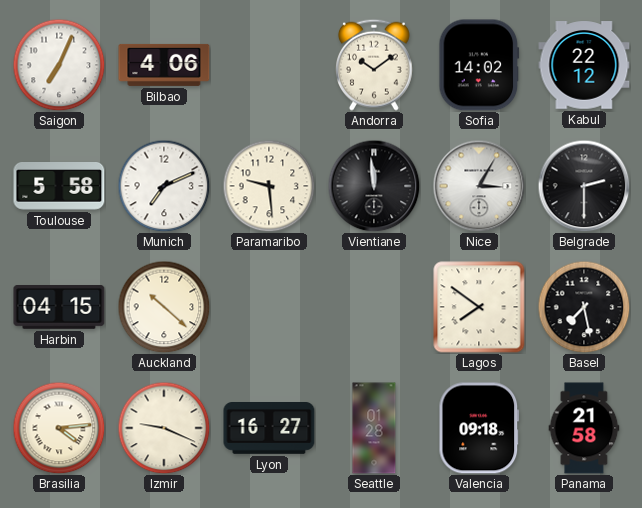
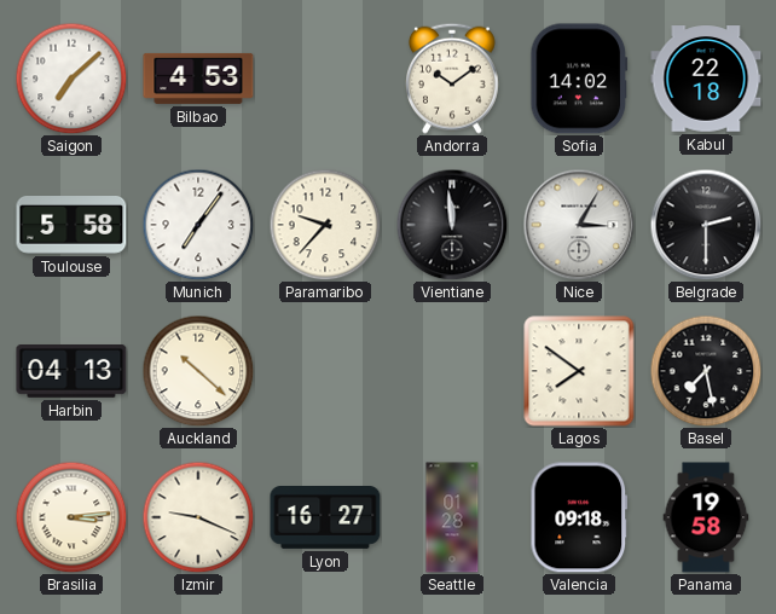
Saigon: 7:04 -> 7:08 (71, 79)
Bilbao: 4:06 -> 4:53 (198, 79)
Kabul: 22:12 -> 22:18 (706, 79)
Munich: 7:11 -> 7:06 (198, 225)
Paramaribo: 9:29 -> 9:37 (325, 225)
Harbin: 04:15 -> 04:13 (71, 372)
Brasilia: 4:14 -> 3:14 (71, 517)
Panama: 21:58 -> 19:58 (706, 517)
